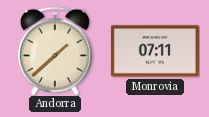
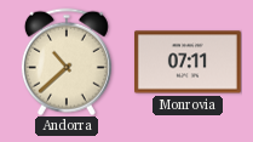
Andorra: 1:38 -> 10:38 (67, 62)
